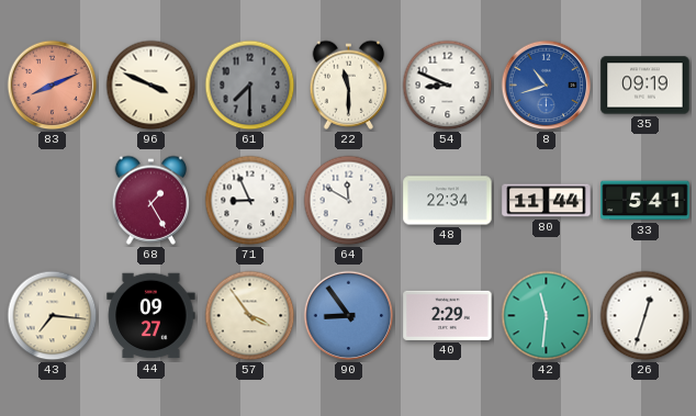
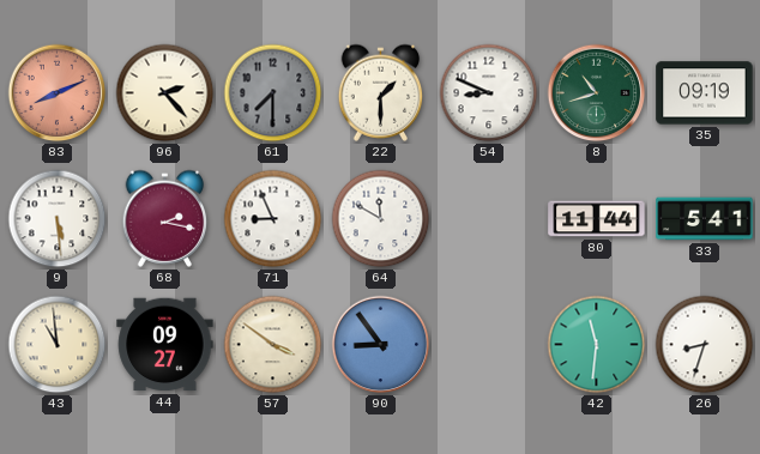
96: 3:49 -> 2:23 (165, 93)
22: 11:30 -> 1:30 (381, 92)
8 dial: blue -> green (597, 93)
9: none -> 5:29 (58, 219)
68: 1:25 -> 2:17 (165, 218)
48: 22:34 -> none (448, 201)
43: 7:16 -> 10:59 (58, 345)
57: 3:54 -> 3:51 (273, 345)
40: 2:29 -> none (448, 315)
26: 12:33 -> 8:33 (705, 345)
